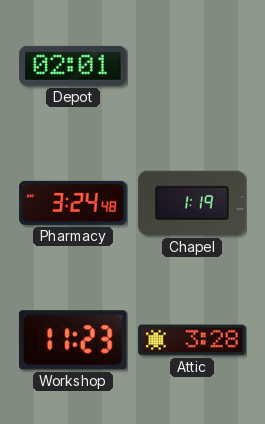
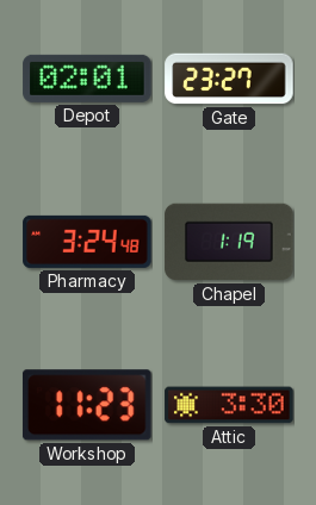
Gate: none -> 23:27 (229, 79)
Attic: 3:28 -> 3:30 (229, 405)
